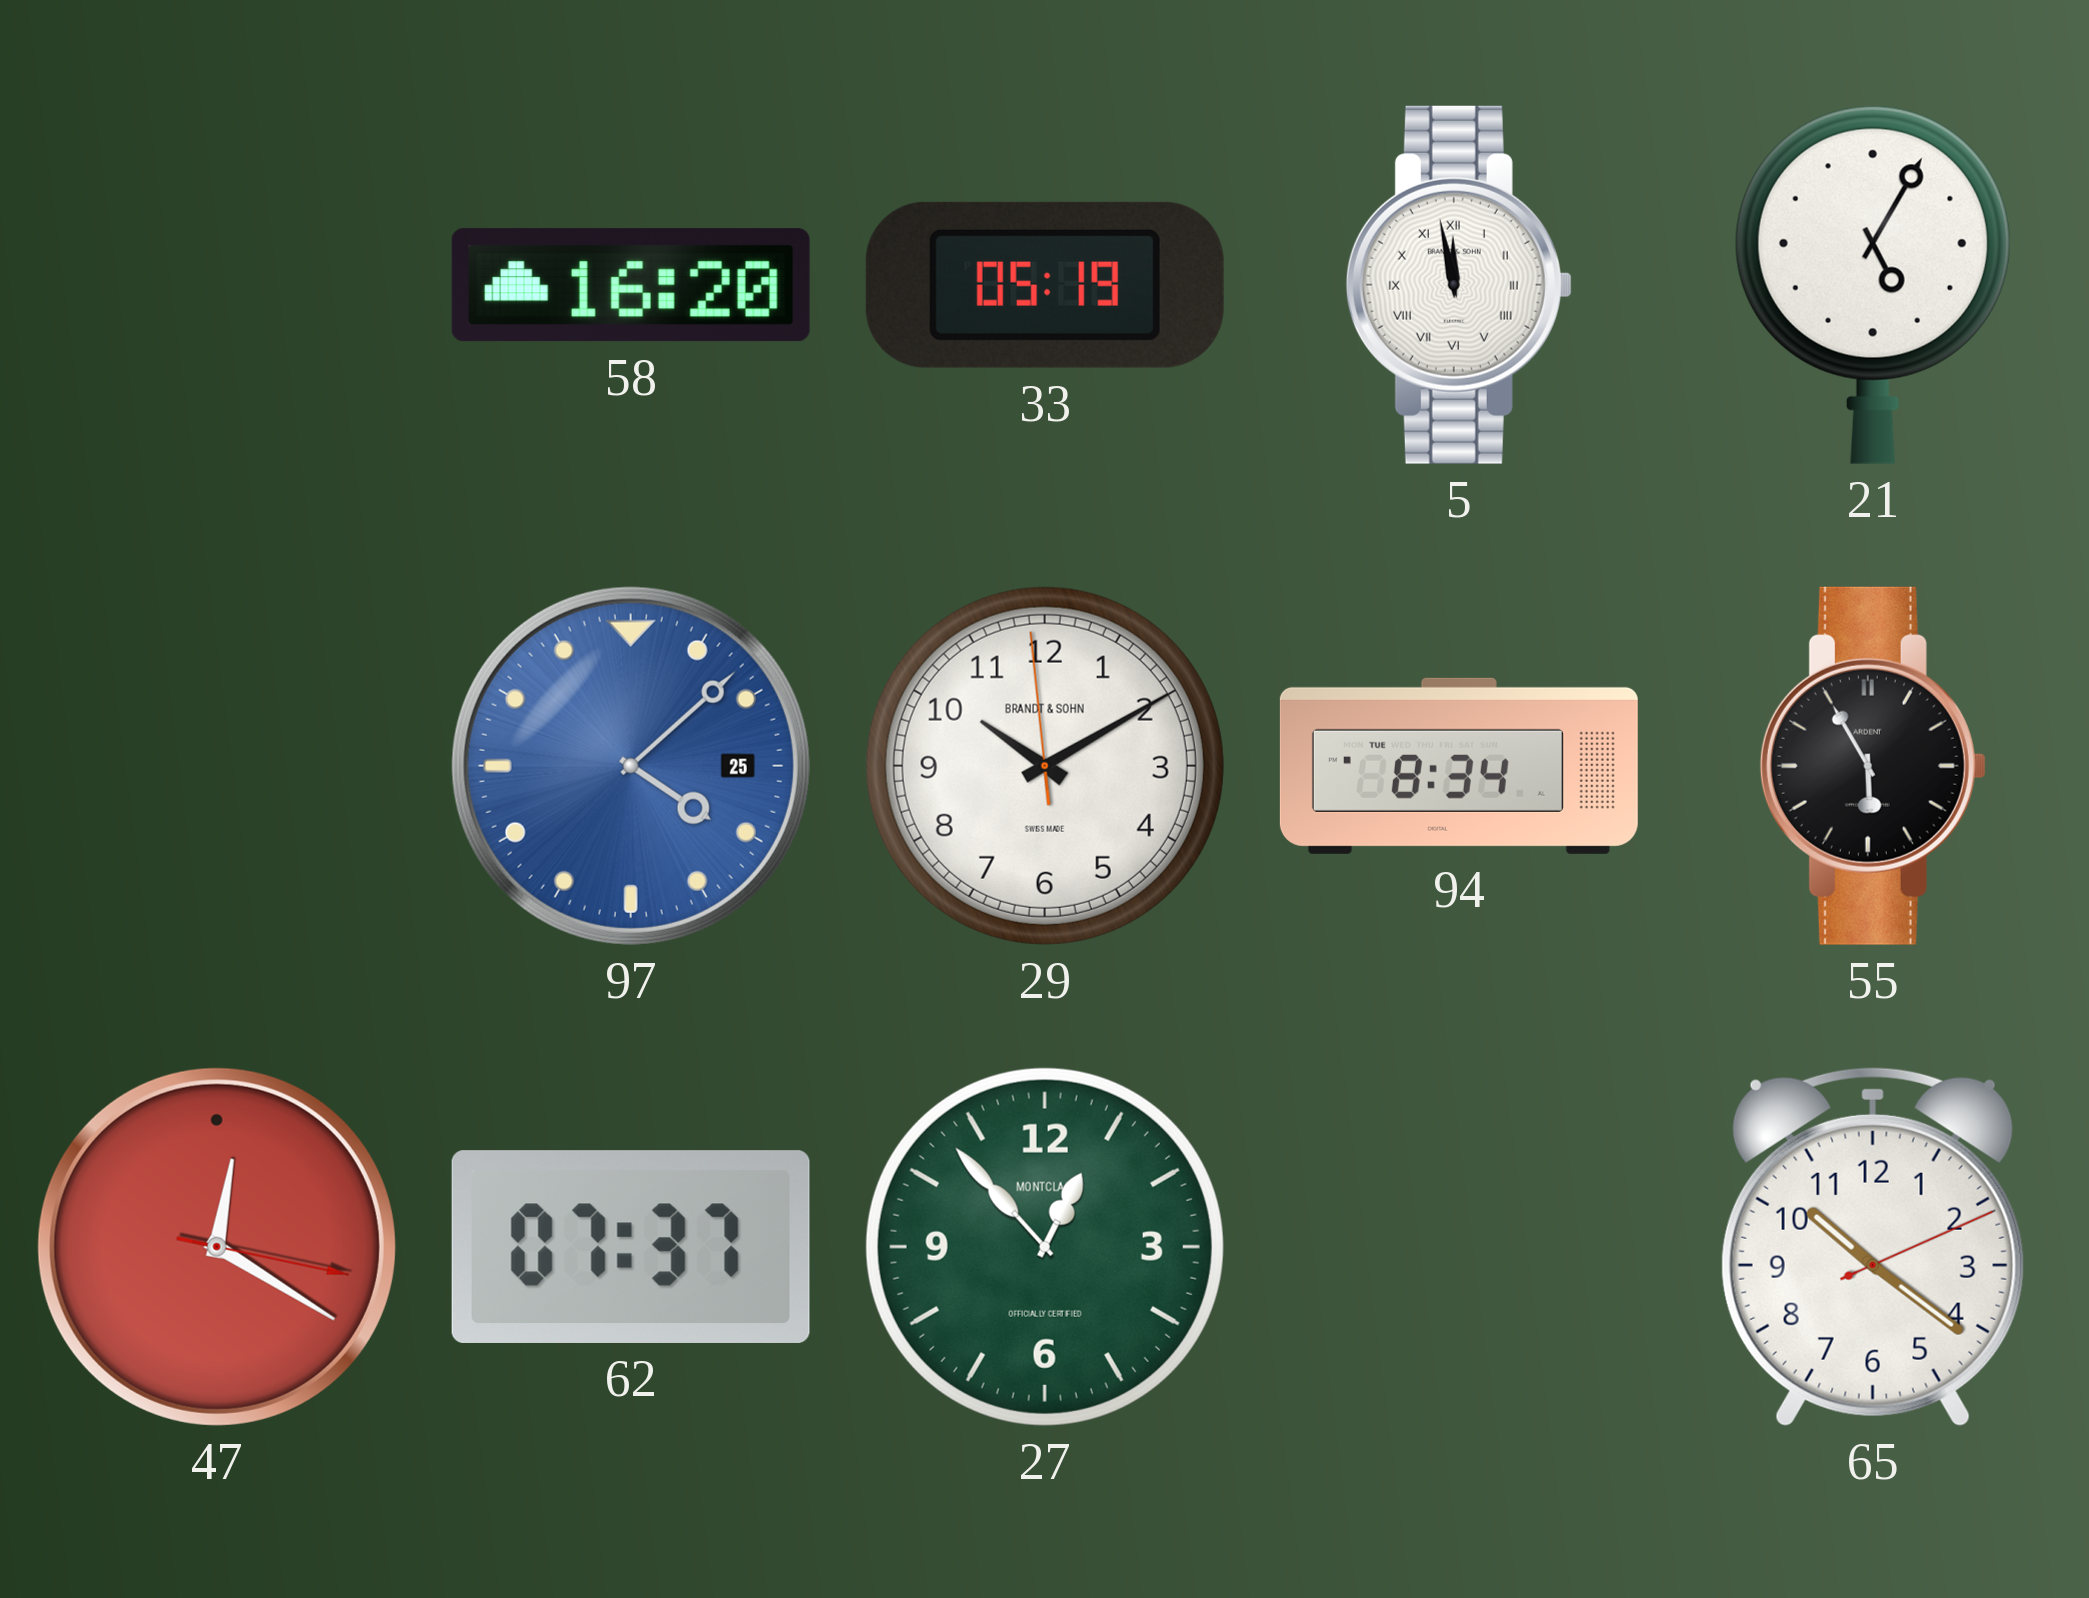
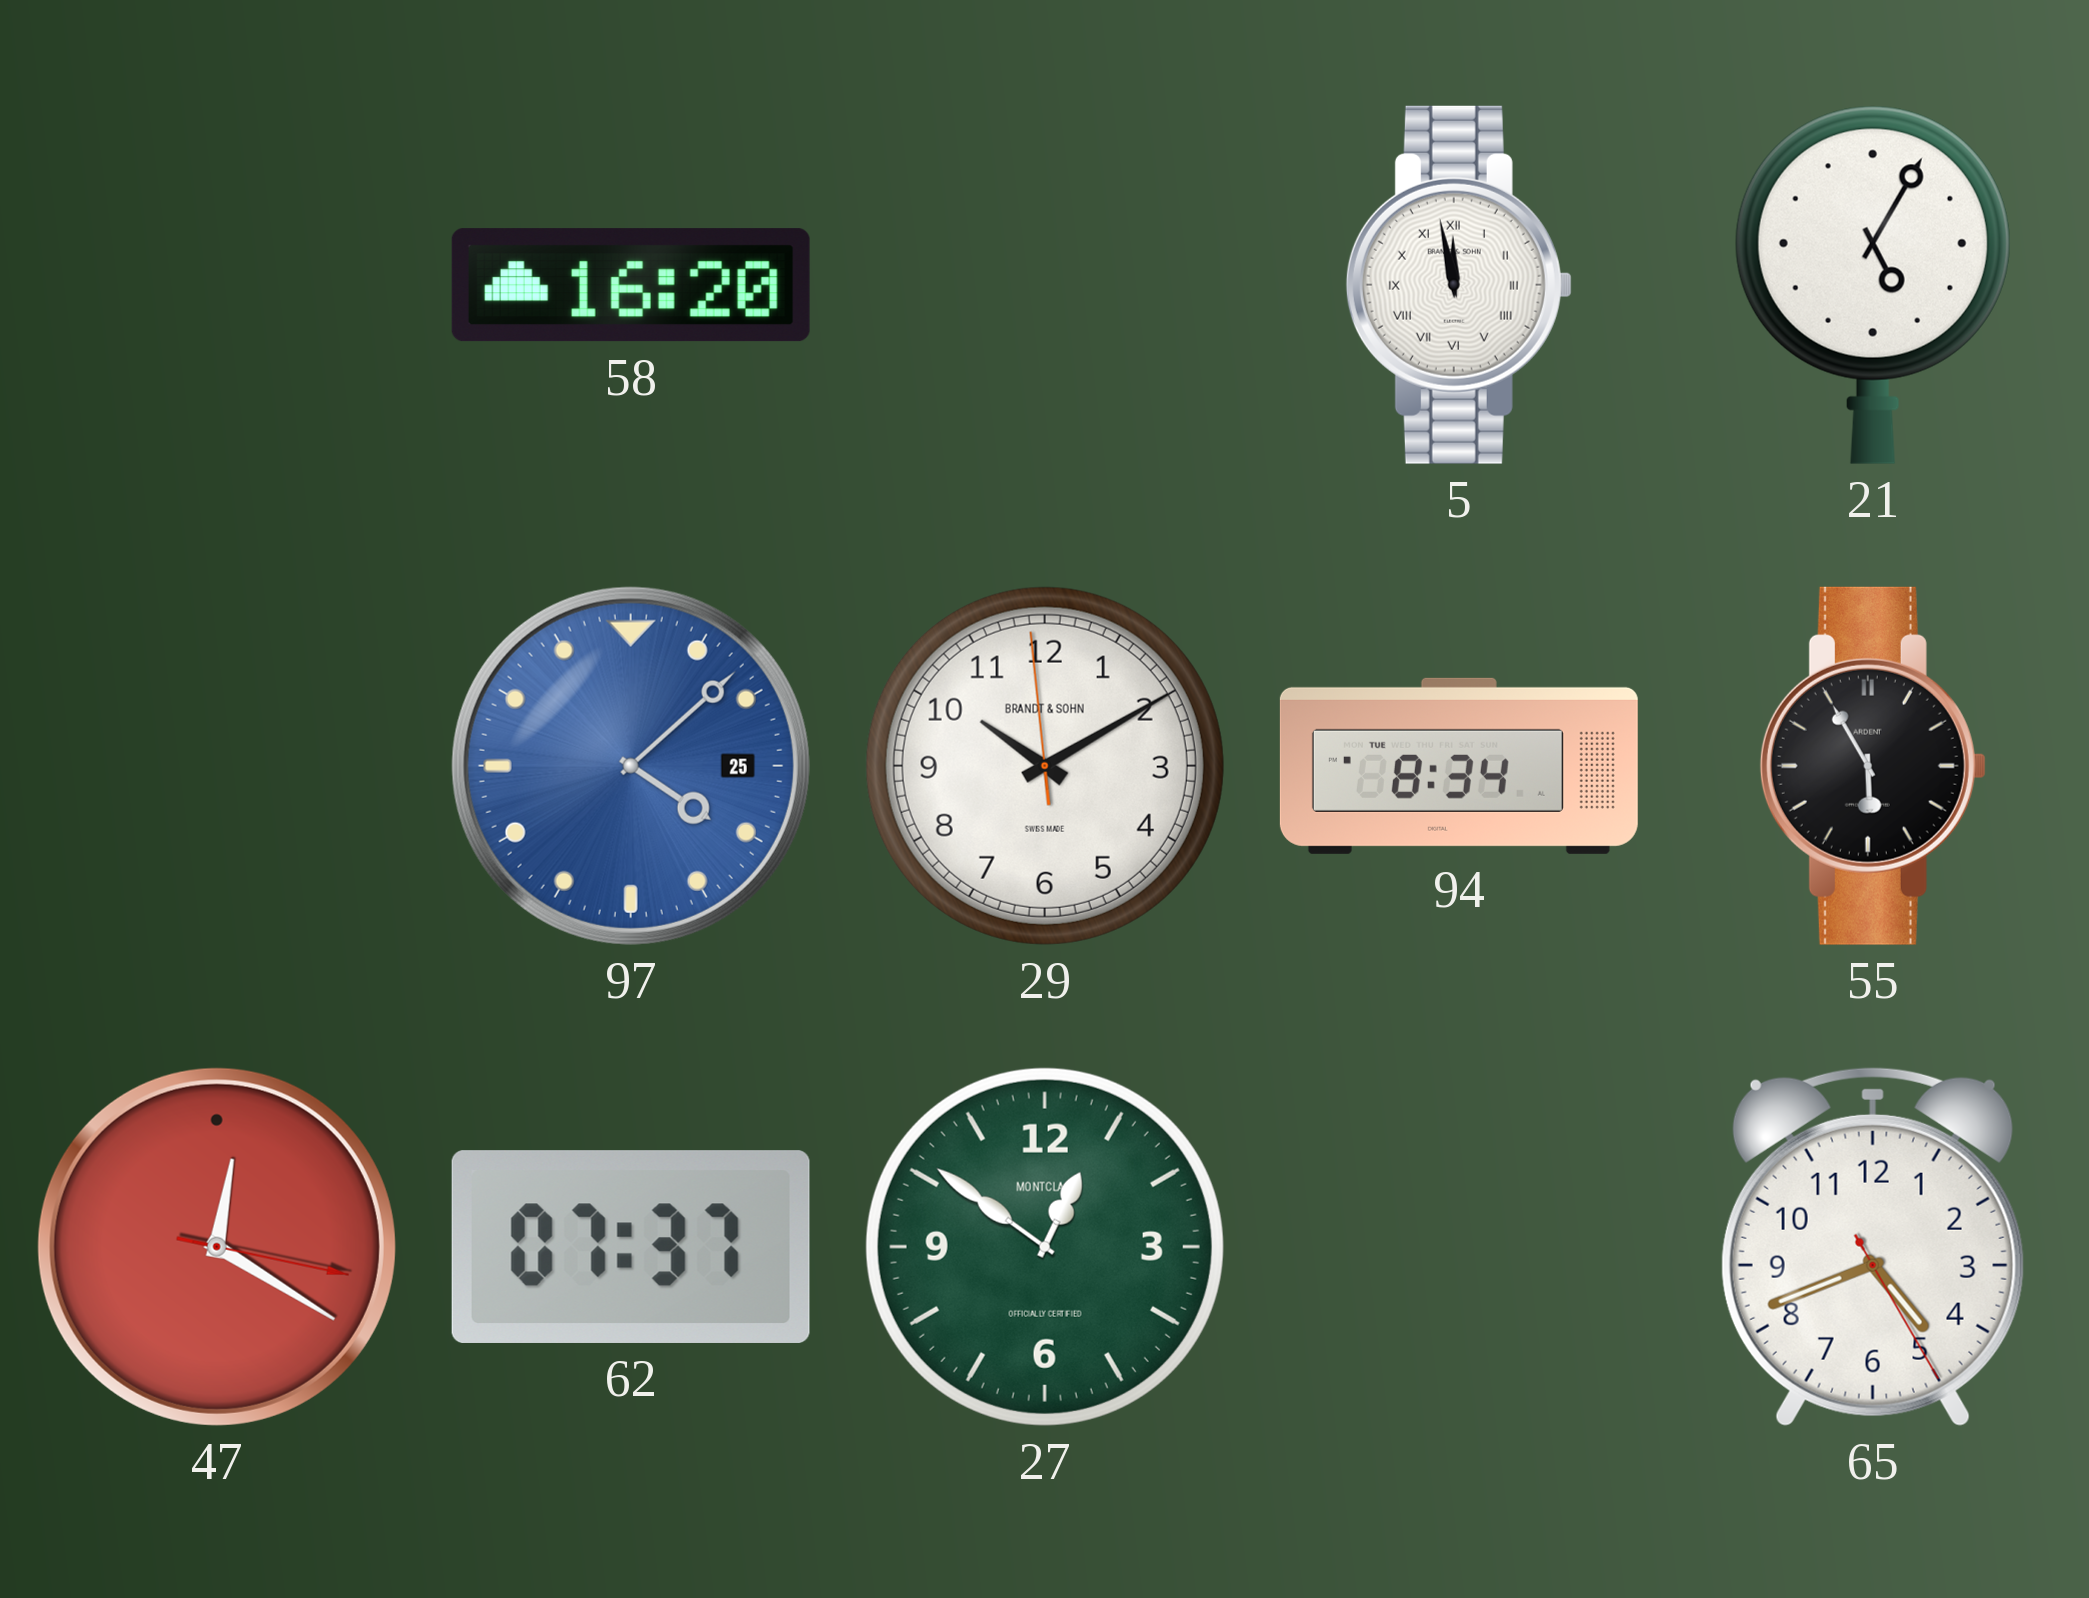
33: 05:19 -> none (1045, 285)
27: 12:53 -> 12:51 (1045, 1247)
65: 10:21 -> 4:41 (1873, 1246)
